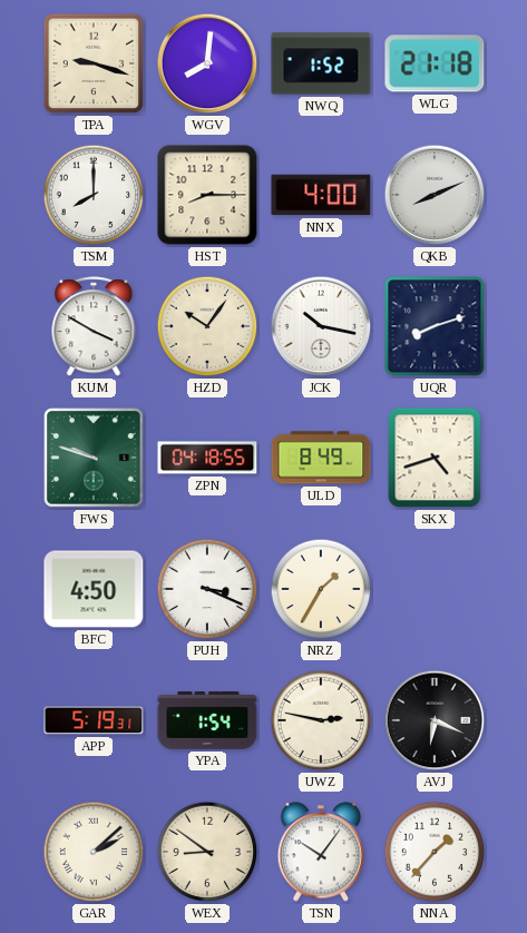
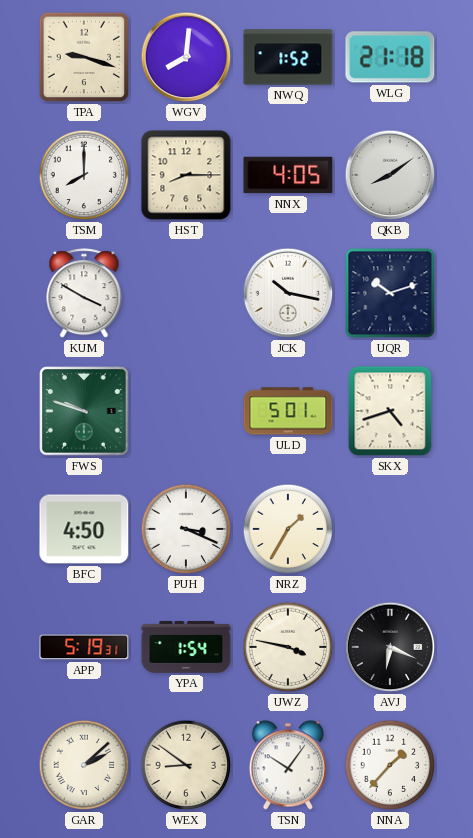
NNX: 4:00 -> 4:05 (288, 175)
QKB: 8:11 -> 8:09 (390, 175)
HZD: 10:06 -> none (207, 326)
UQR: 8:12 -> 10:12 (390, 293)
ZPN: 04:18 -> none (207, 458)
ULD: 8:49 -> 5:01 (288, 411)
UWZ: 2:47 -> 3:47 (288, 647)
